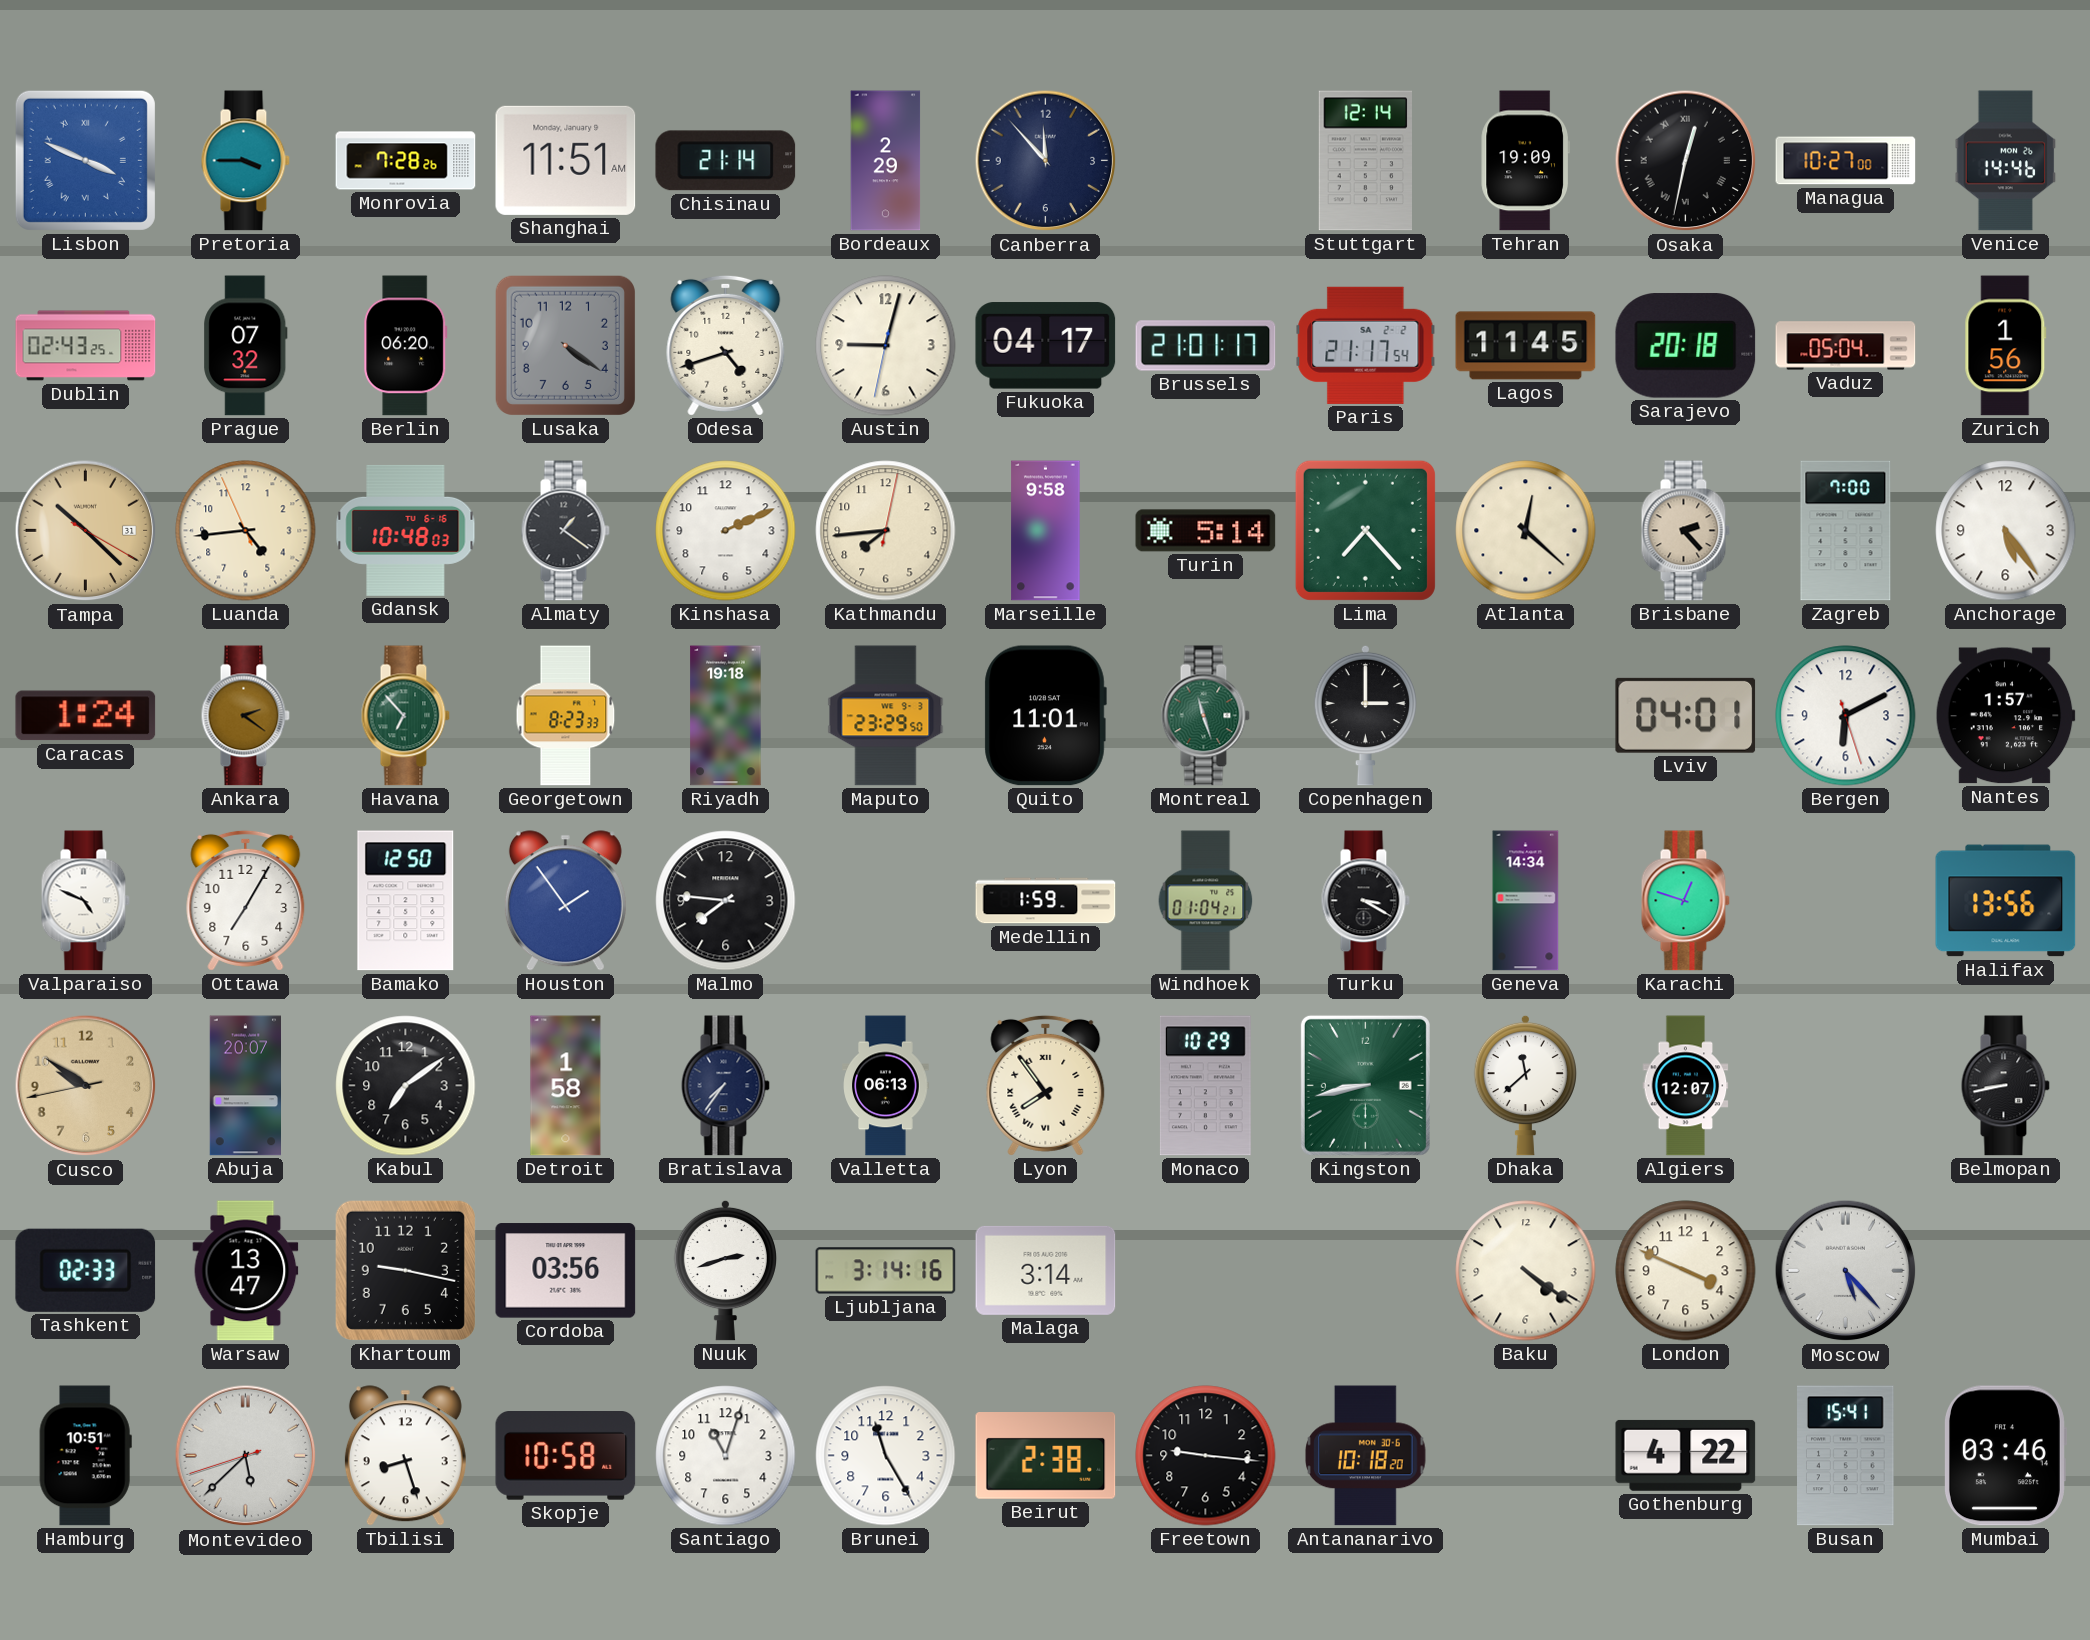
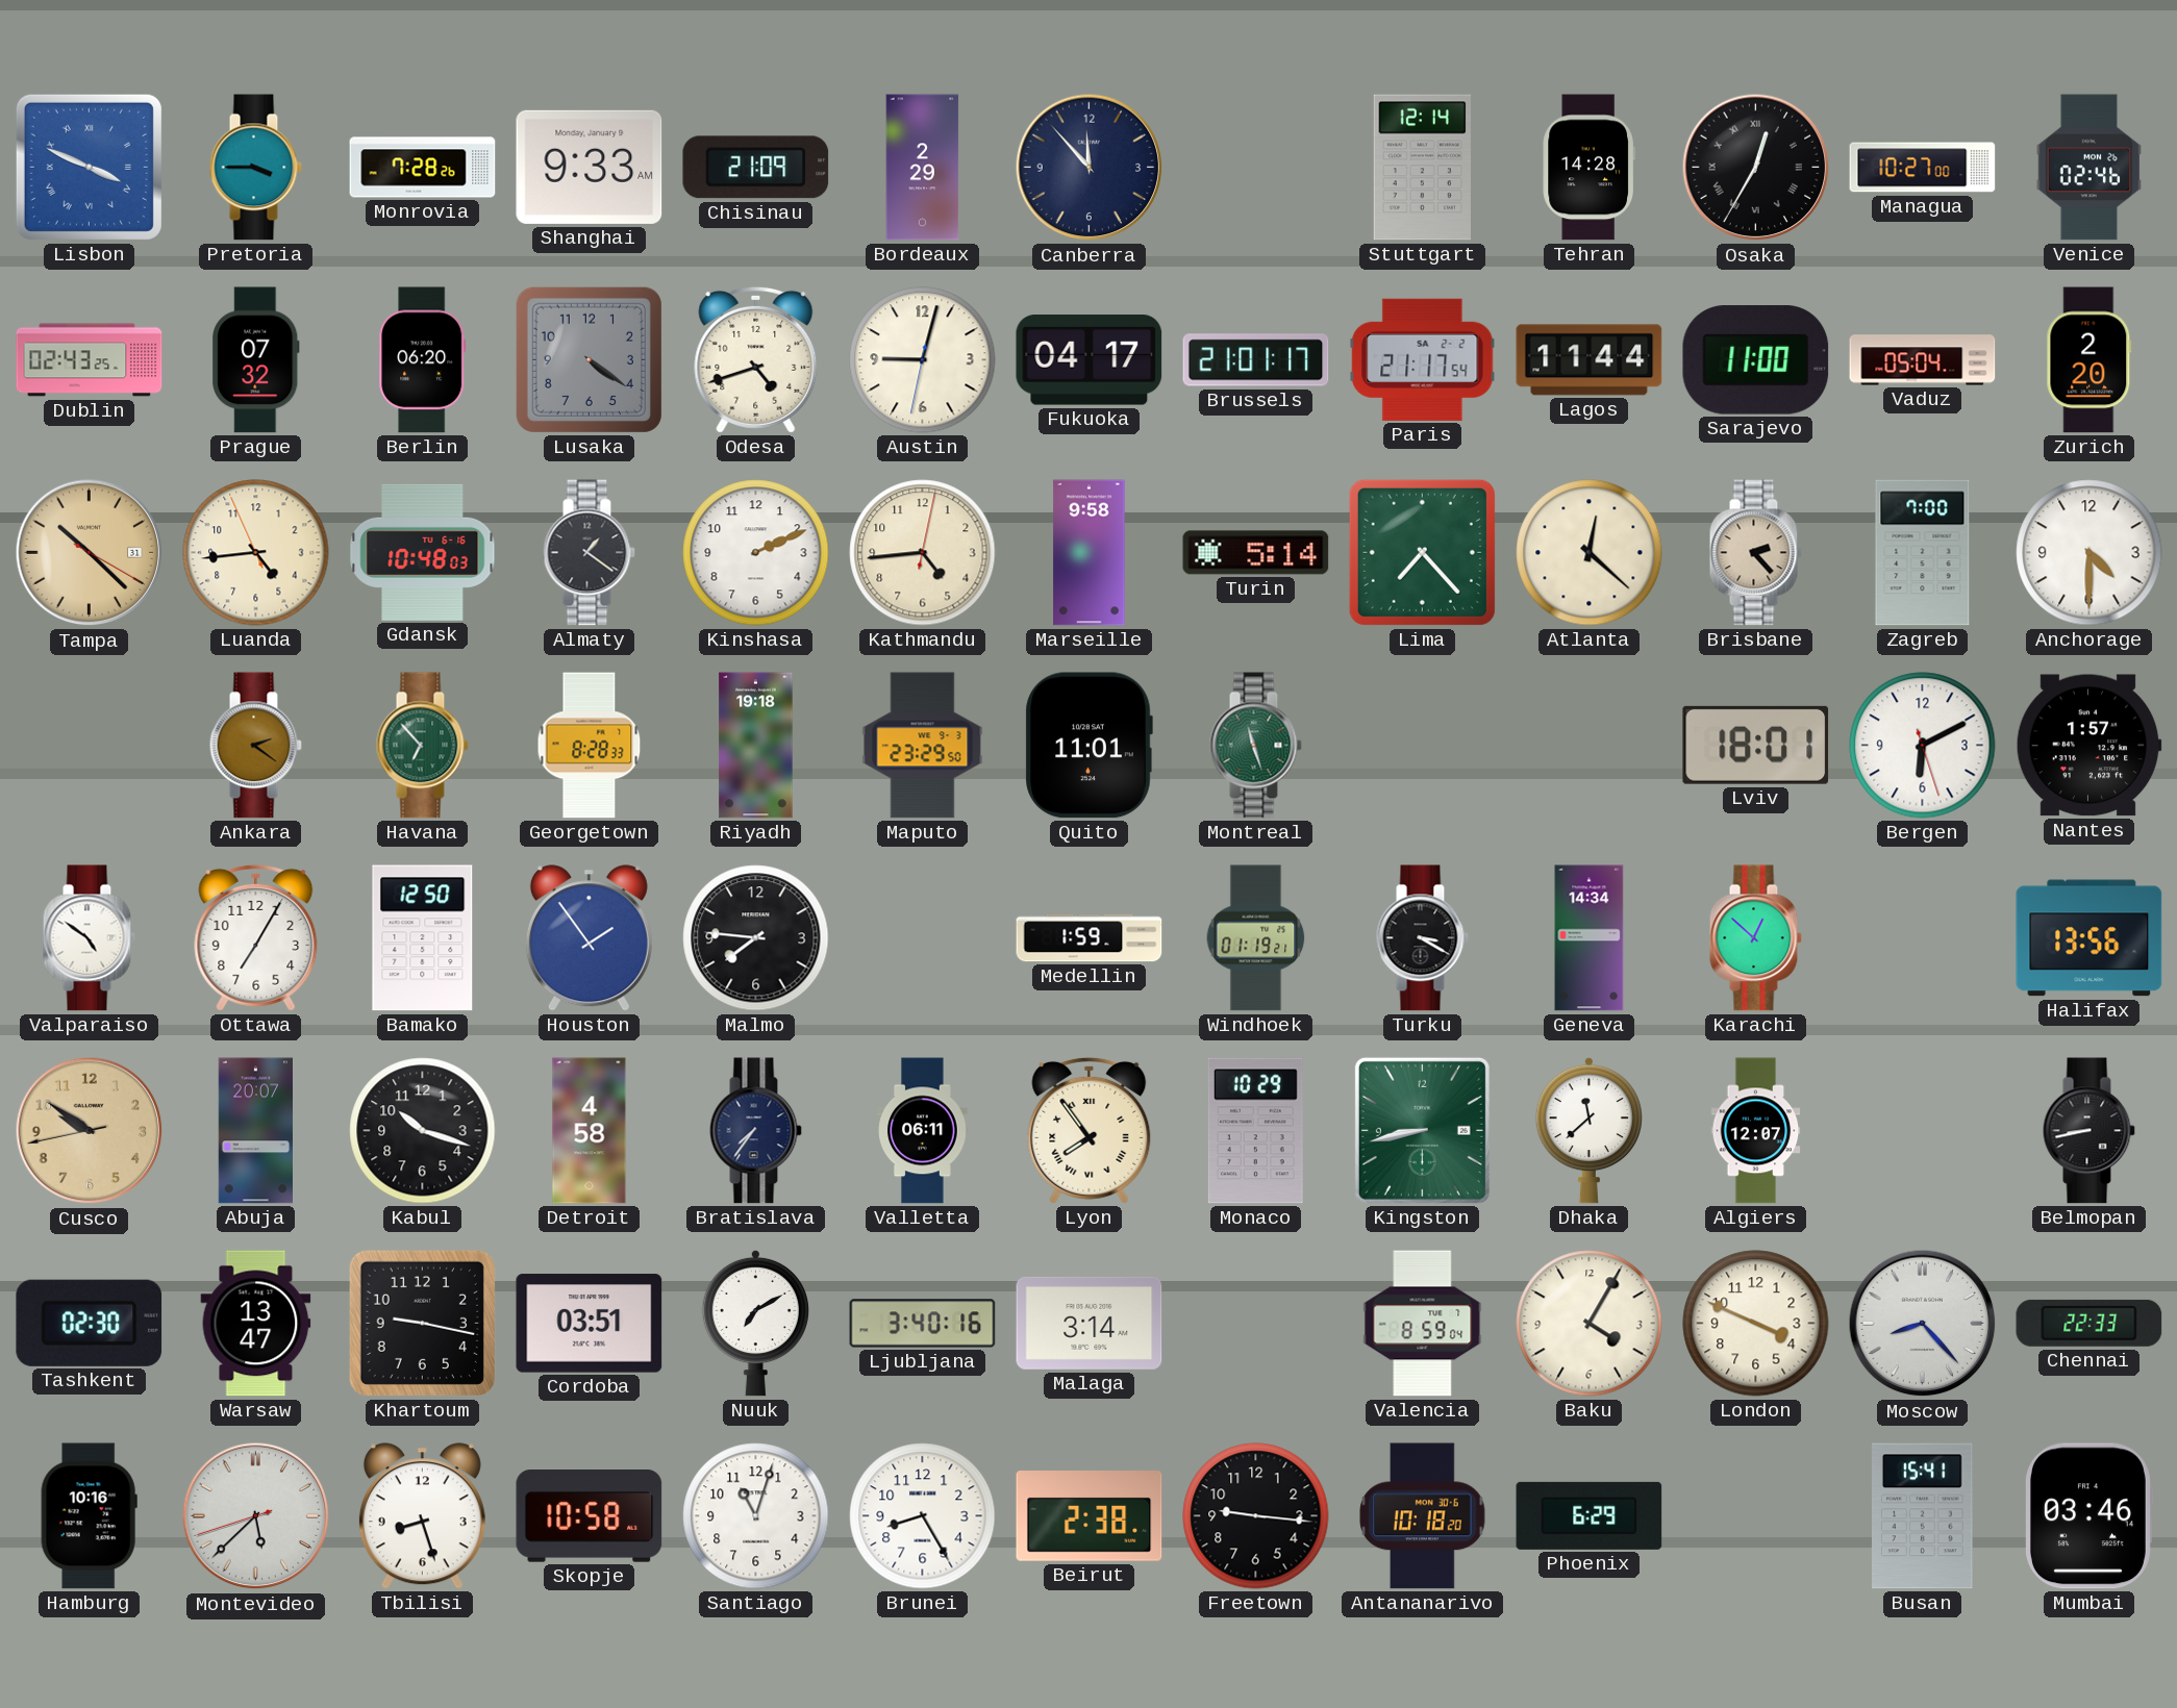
Shanghai: 11:51 -> 9:33 (590, 167)
Chisinau: 21:14 -> 21:09 (756, 168)
Tehran: 19:09 -> 14:28 (1588, 168)
Osaka: 12:32 -> 12:35 (1756, 168)
Venice: 14:46 -> 02:46 (2090, 168)
Lagos: 11:45 -> 11:44 (1590, 360)
Sarajevo: 20:18 -> 11:00 (1756, 360)
Zurich: 1:56 -> 2:20 (2090, 360)
Kathmandu: 7:44 -> 4:44 (923, 553)
Anchorage: 5:24 -> 4:30 (2090, 553)
Caracas: 1:24 -> none (86, 716)
Georgetown: 8:23 -> 8:28 (590, 746)
Copenhagen: 3:00 -> none (1365, 715)
Lviv: 04:01 -> 18:01 (1756, 745)
Valparaiso: 4:49 -> 4:51 (89, 938)
Windhoek: 01:04 -> 01:19 (1256, 938)
Karachi: 12:48 -> 12:52 (1755, 938)
Kabul: 7:09 -> 10:18 (423, 1131)
Detroit: 1:58 -> 4:58 (590, 1131)
Valletta: 06:13 -> 06:11 (923, 1131)
Tashkent: 02:33 -> 02:30 (90, 1323)
Cordoba: 03:56 -> 03:51 (590, 1324)
Nuuk: 2:42 -> 7:10 (755, 1323)
Ljubljana: 3:14 -> 3:40 (923, 1324)
Valencia: none -> 8:59 (1423, 1324)
Baku: 4:21 -> 4:05 (1590, 1324)
Moscow: 5:23 -> 8:23 (1923, 1324)
Chennai: none -> 22:33 (2090, 1323)
Hamburg: 10:51 -> 10:16 (89, 1516)
Brunei: 11:25 -> 8:25 (923, 1516)
Phoenix: none -> 6:29 (1590, 1515)
Gothenburg: 4:22 -> none (1686, 1455)
